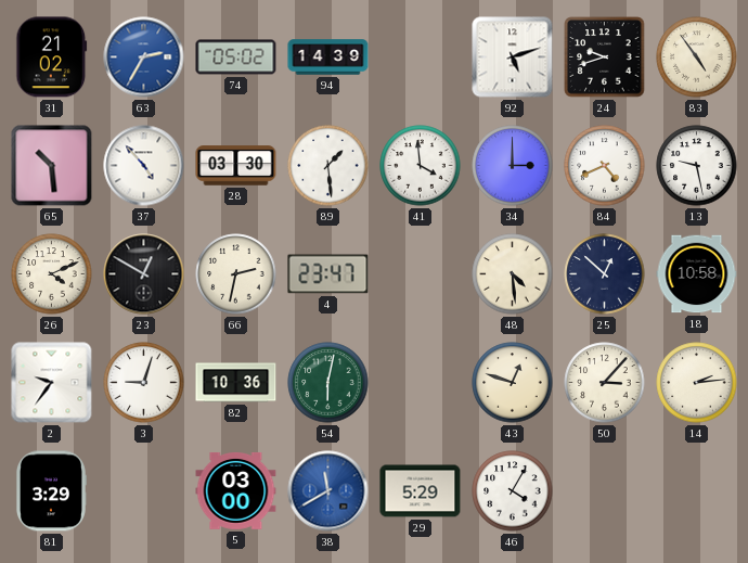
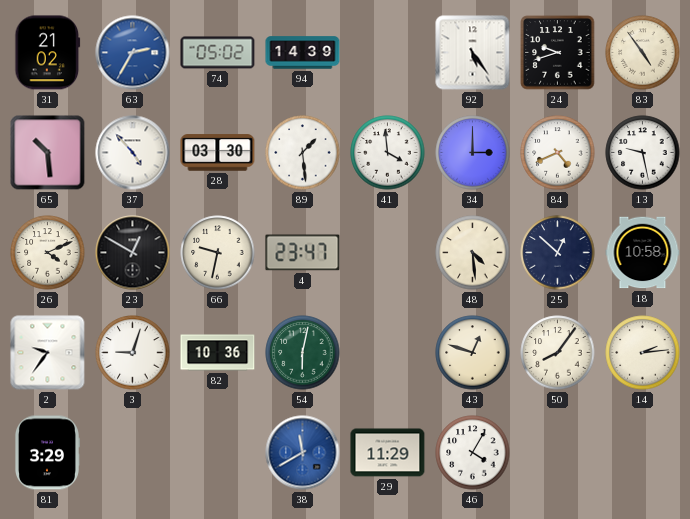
92: 5:12 -> 5:24 (473, 53)
66: 2:32 -> 9:32 (218, 253)
50: 3:07 -> 8:06 (558, 353)
5: 03:00 -> none (236, 490)
29: 5:29 -> 11:29 (388, 453)
